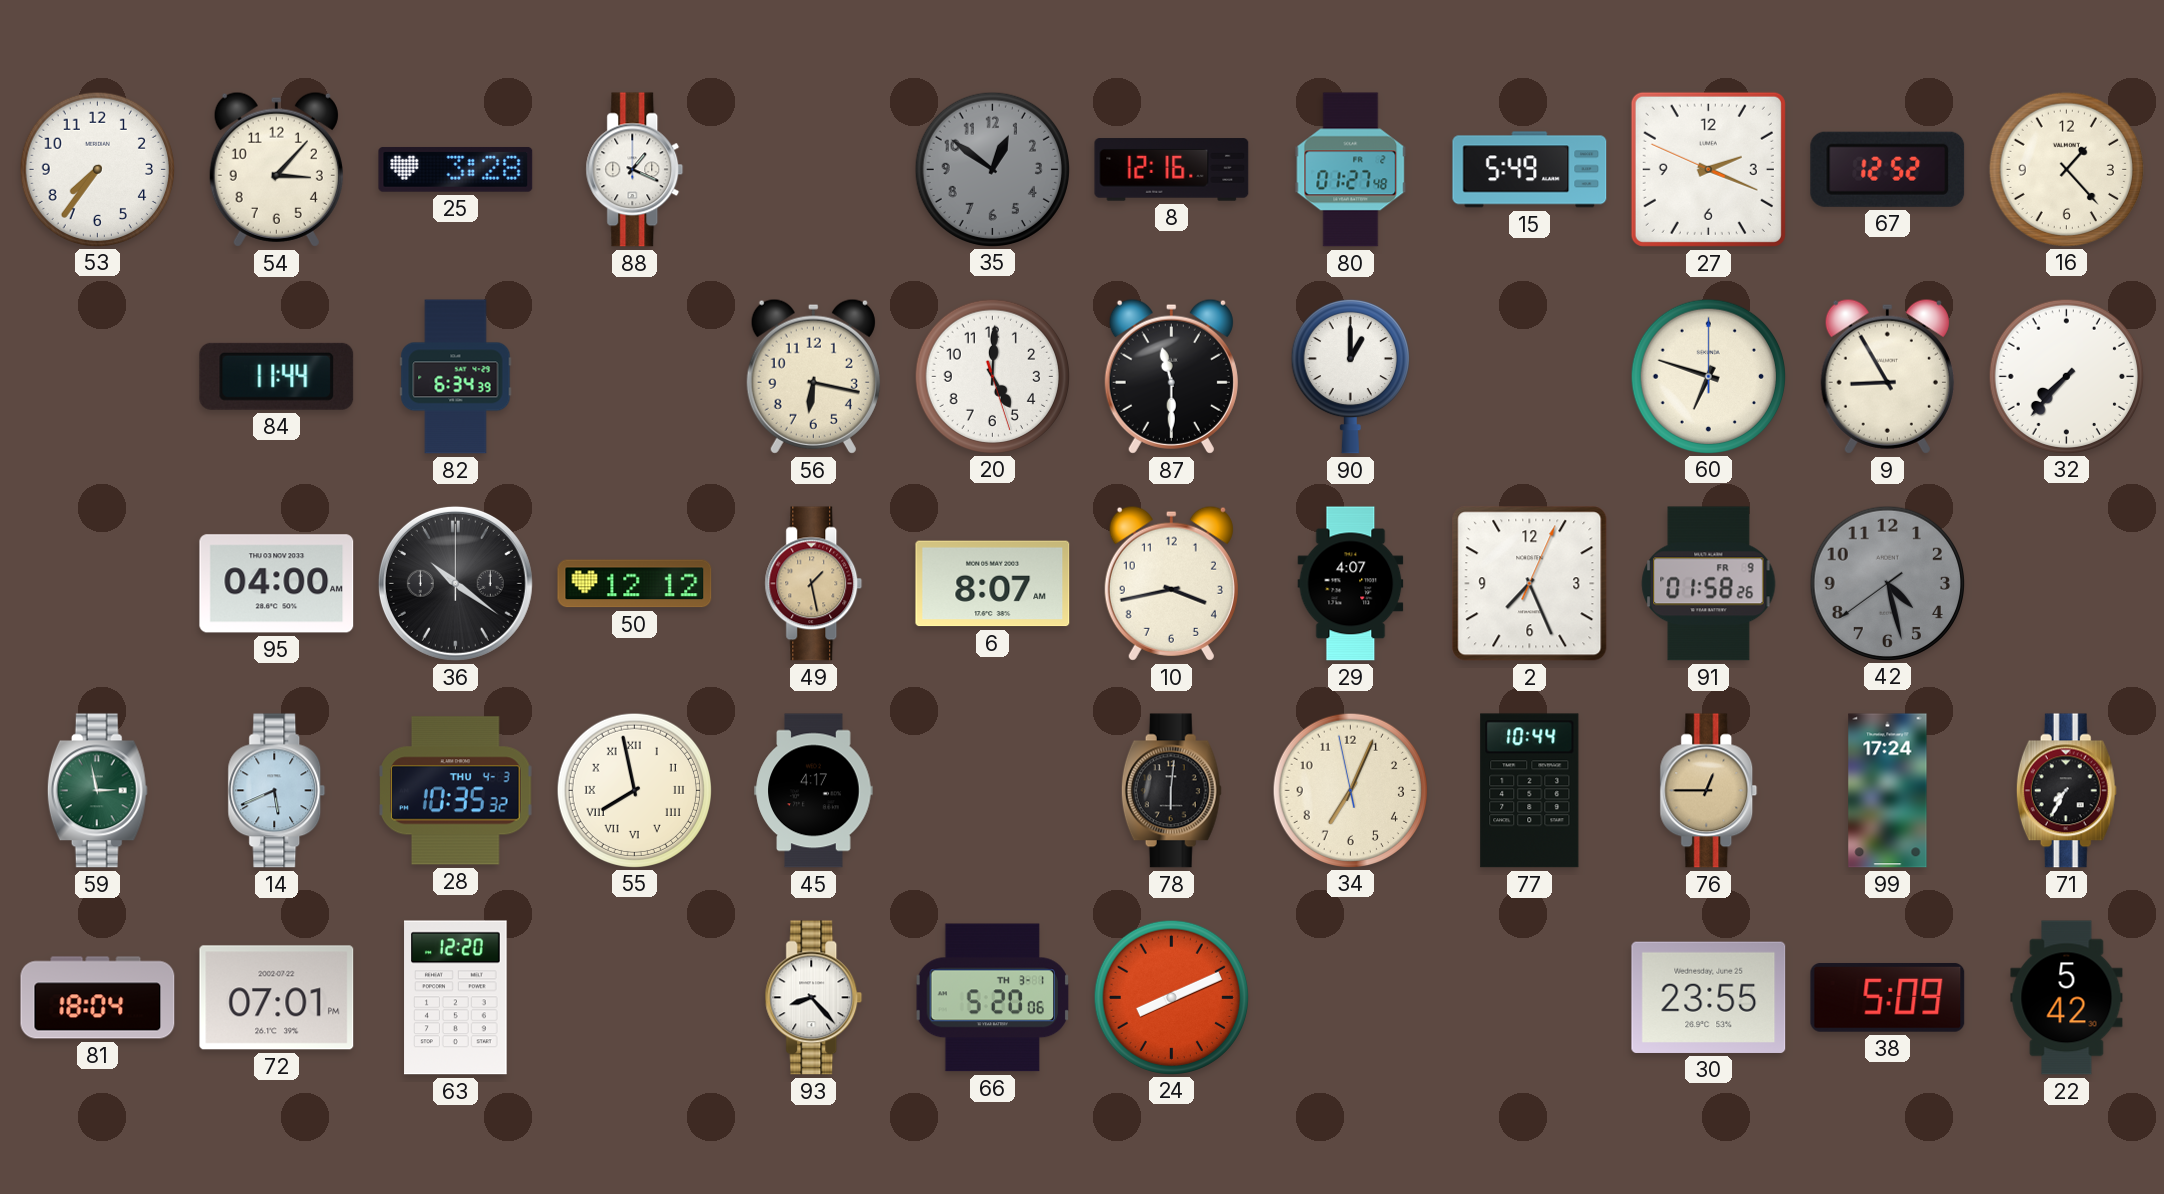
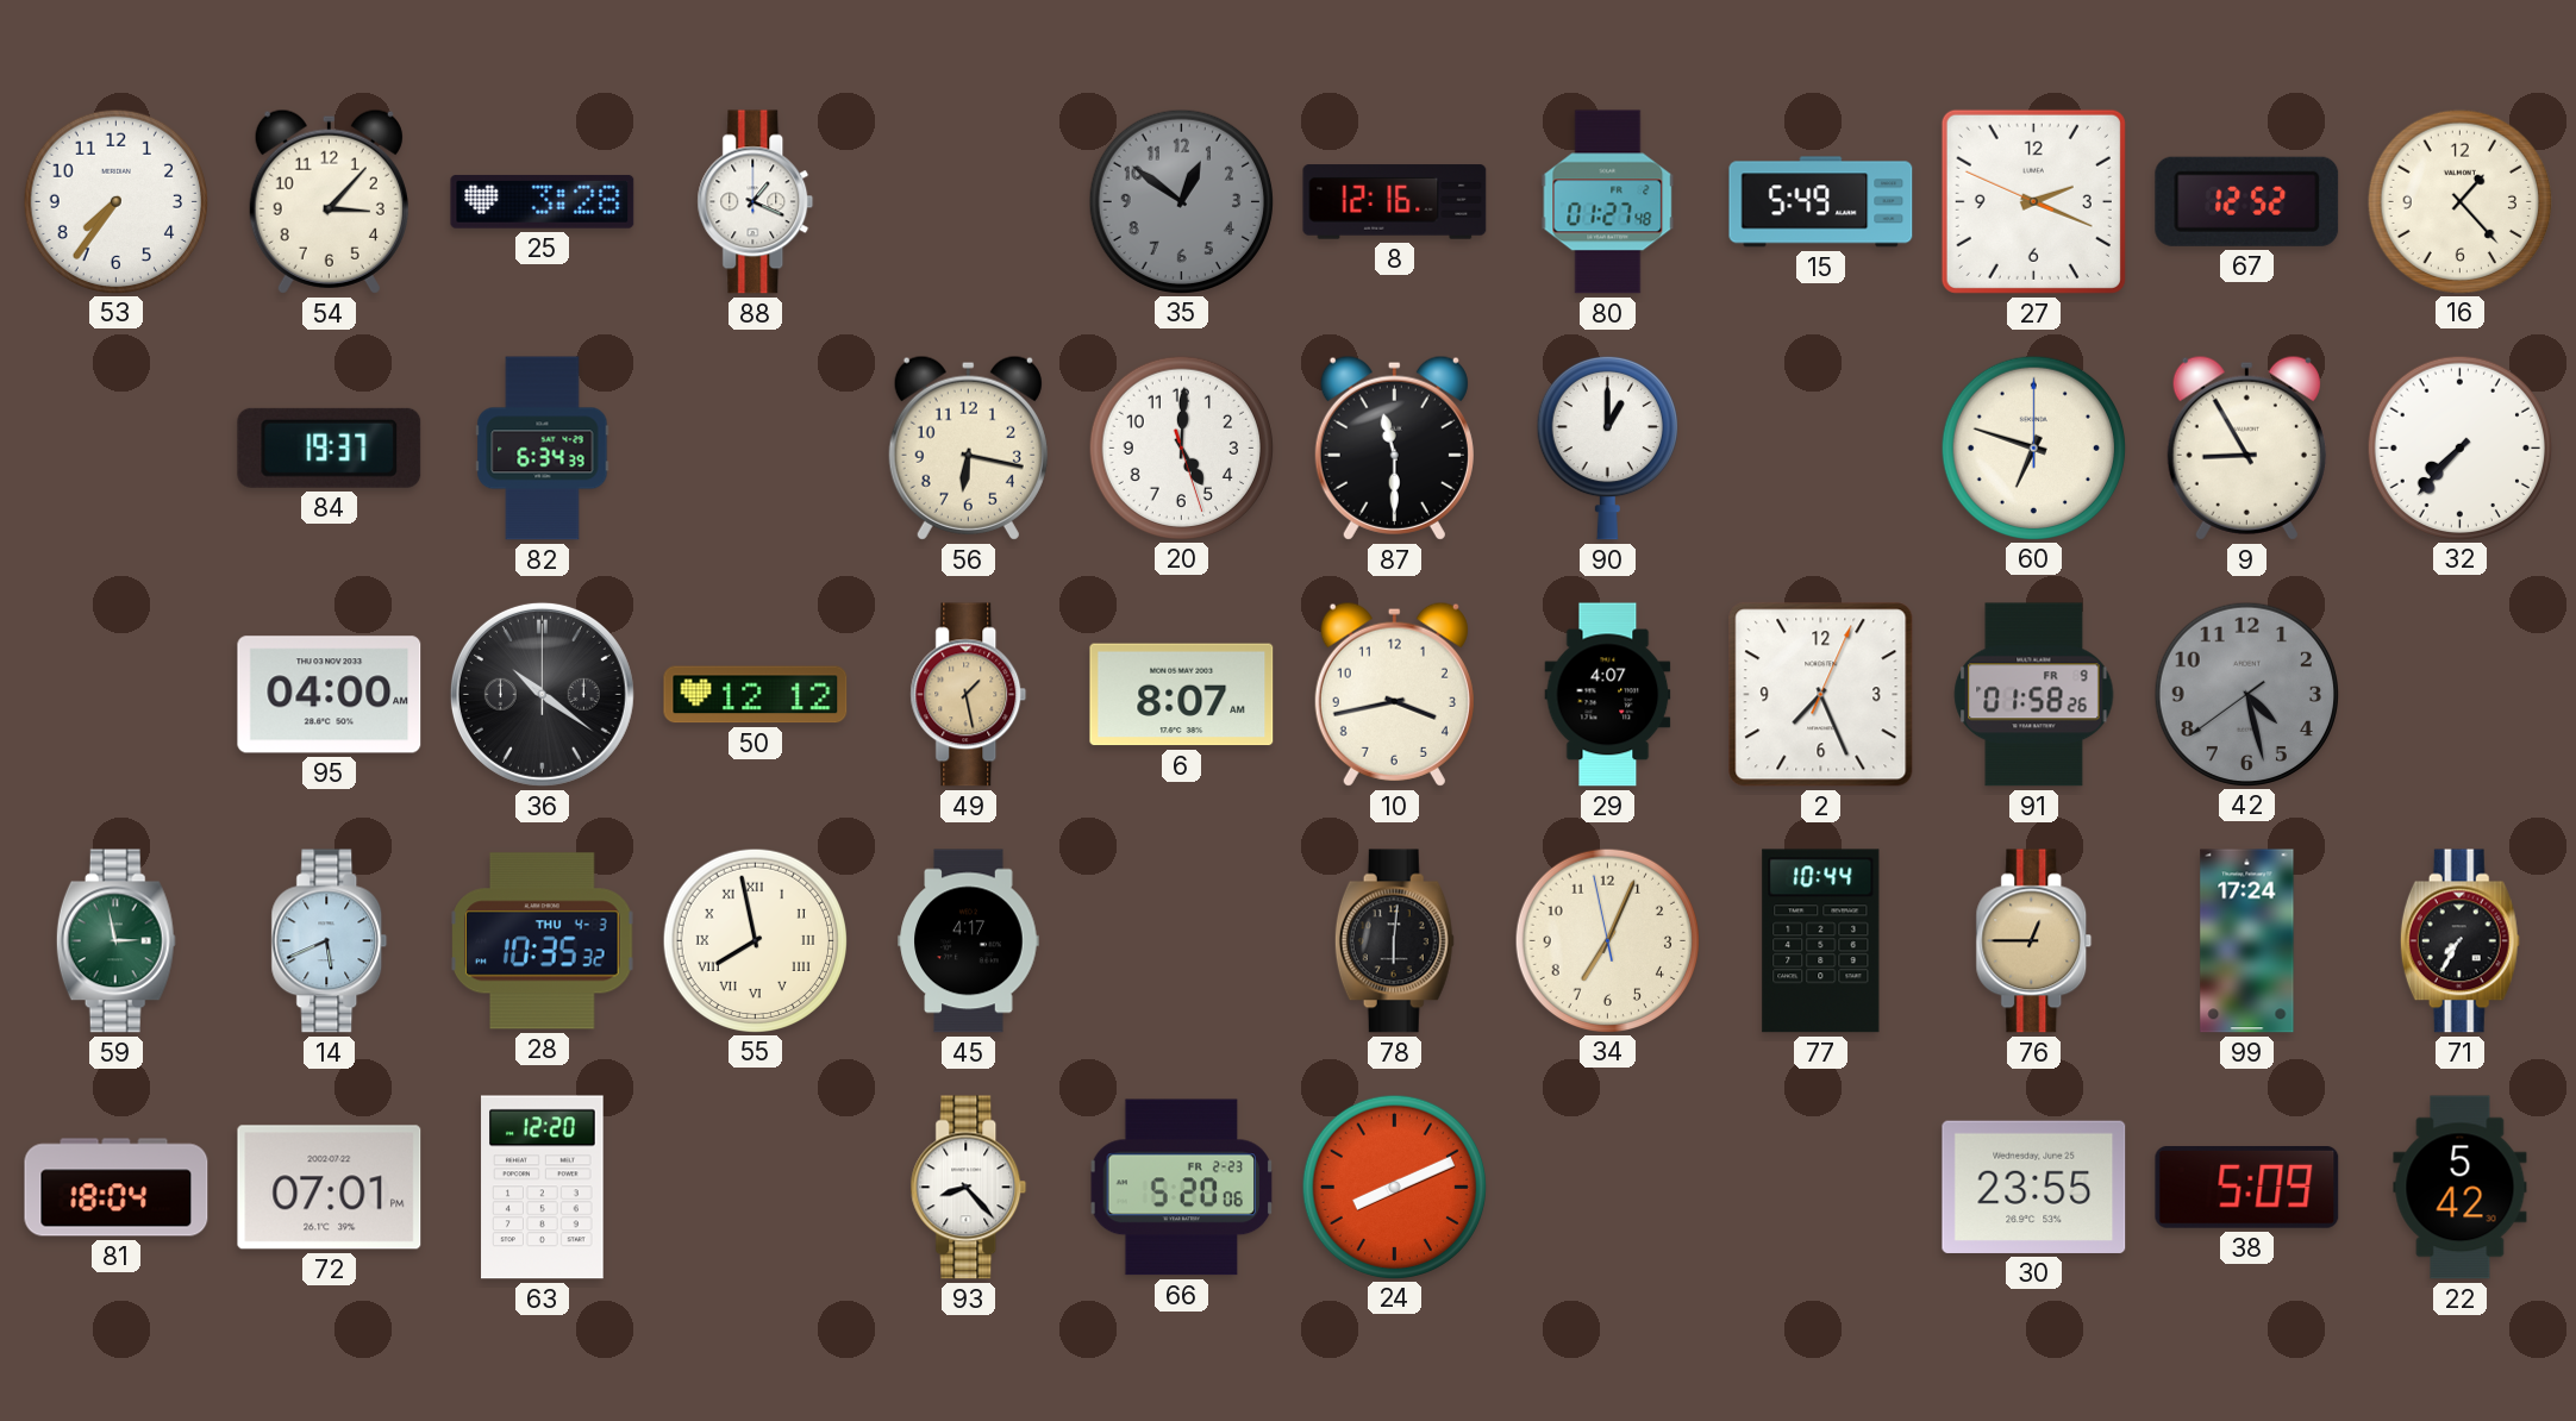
84: 11:44 -> 19:37 (330, 447)
66 date: TH 3-1 -> FR 2-23 (1182, 1188)
